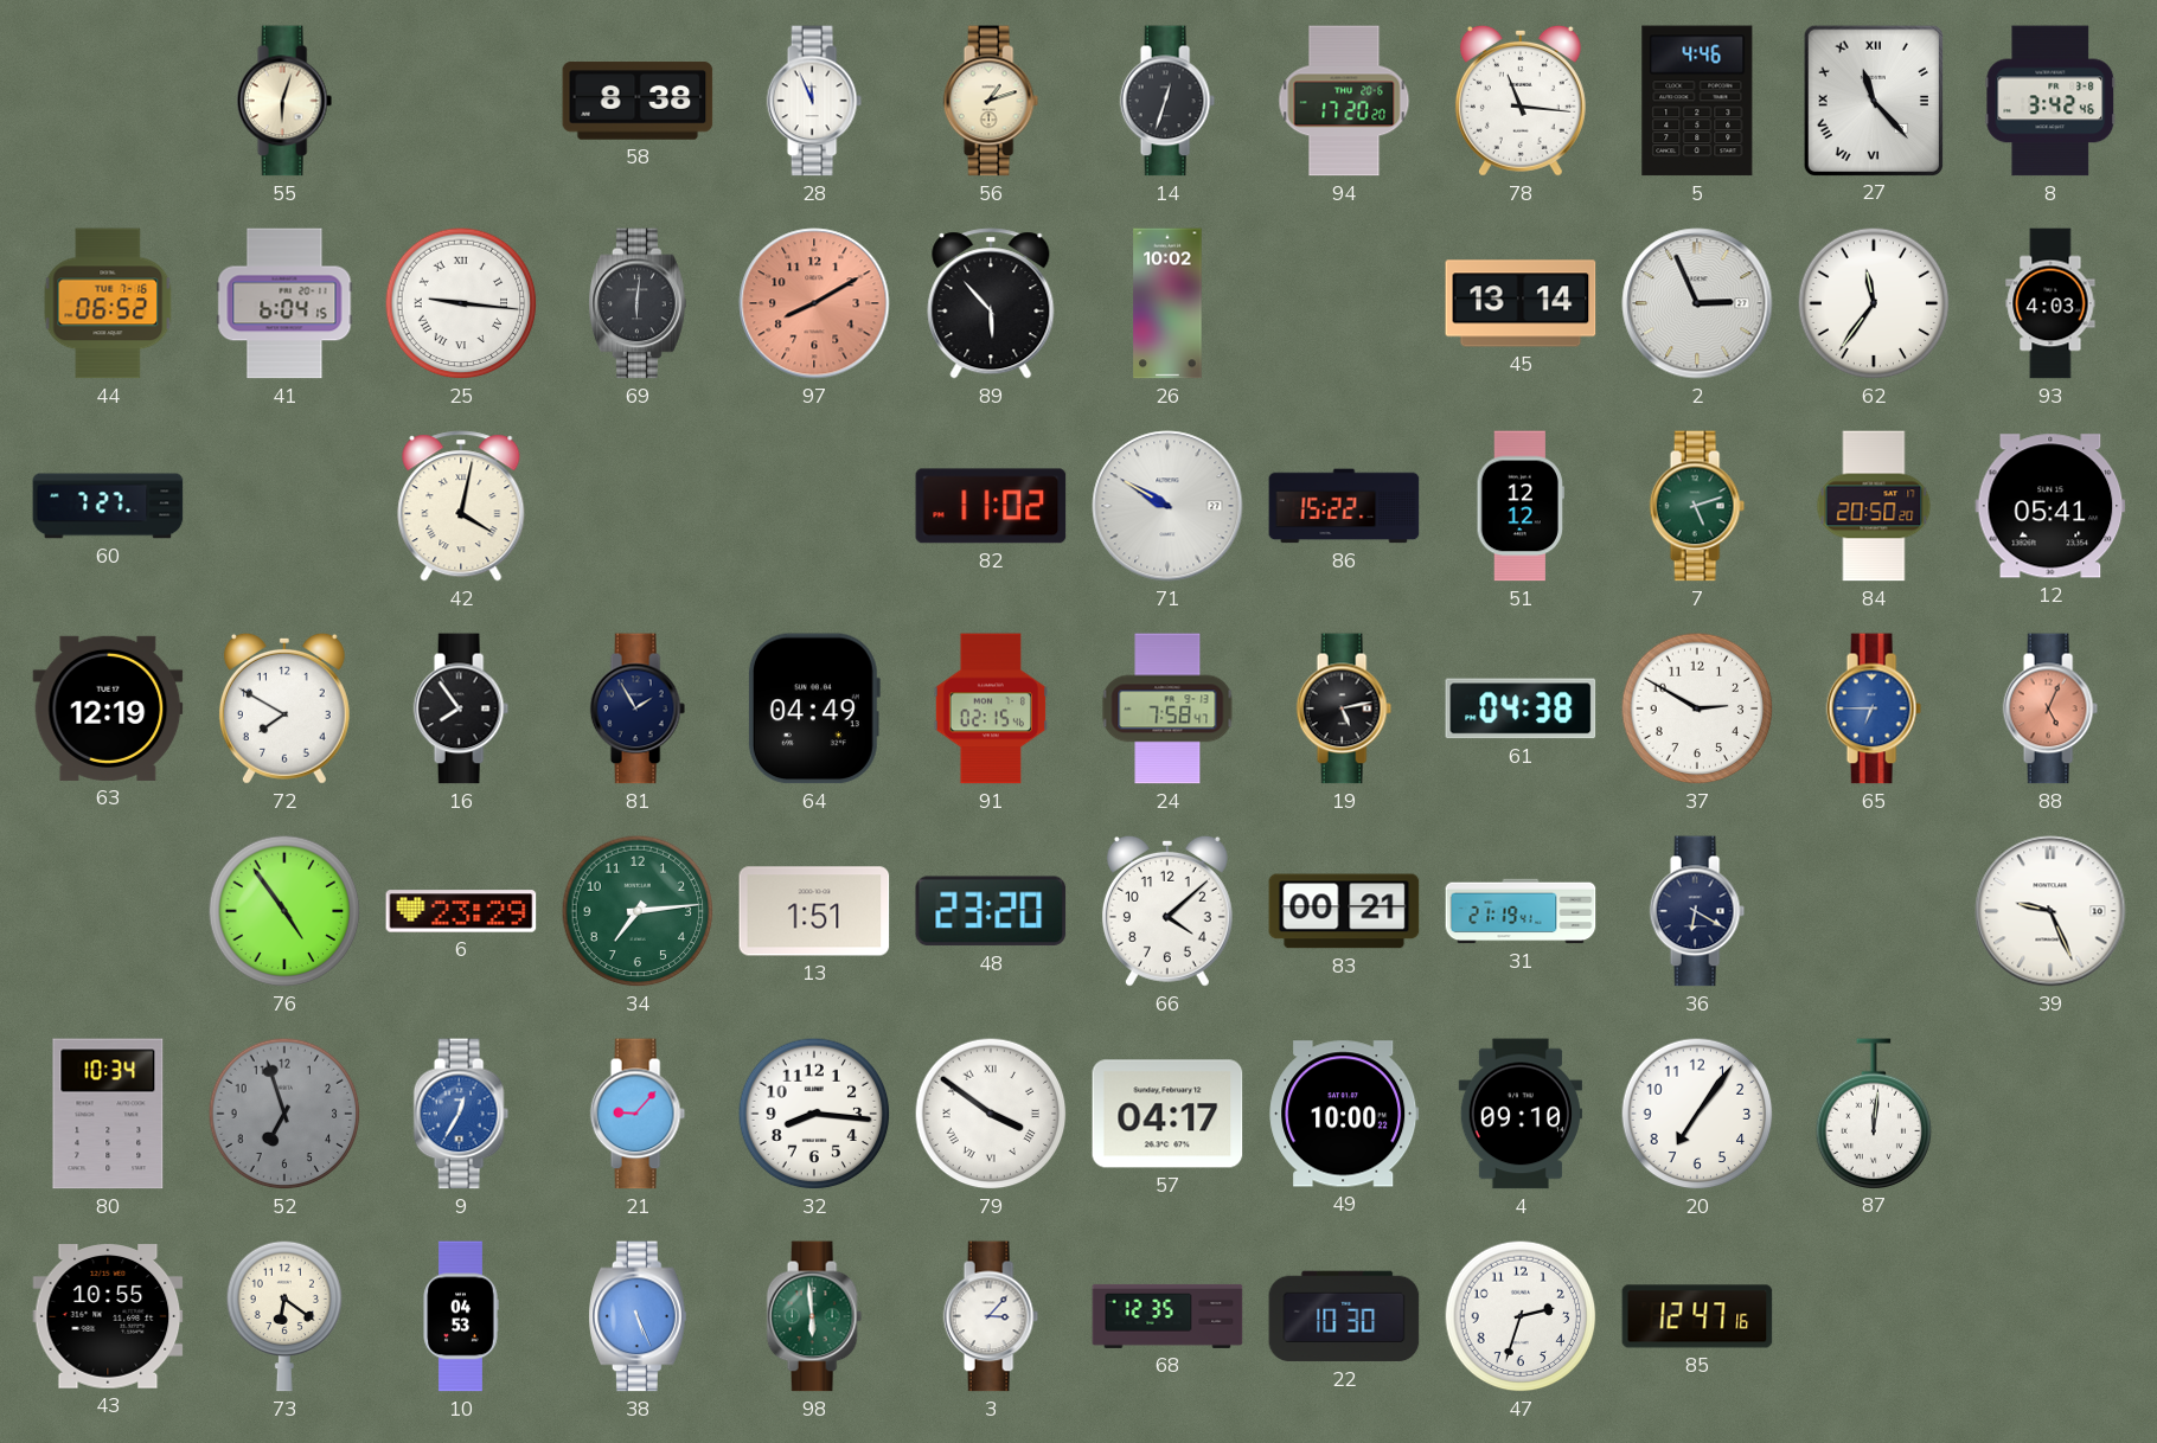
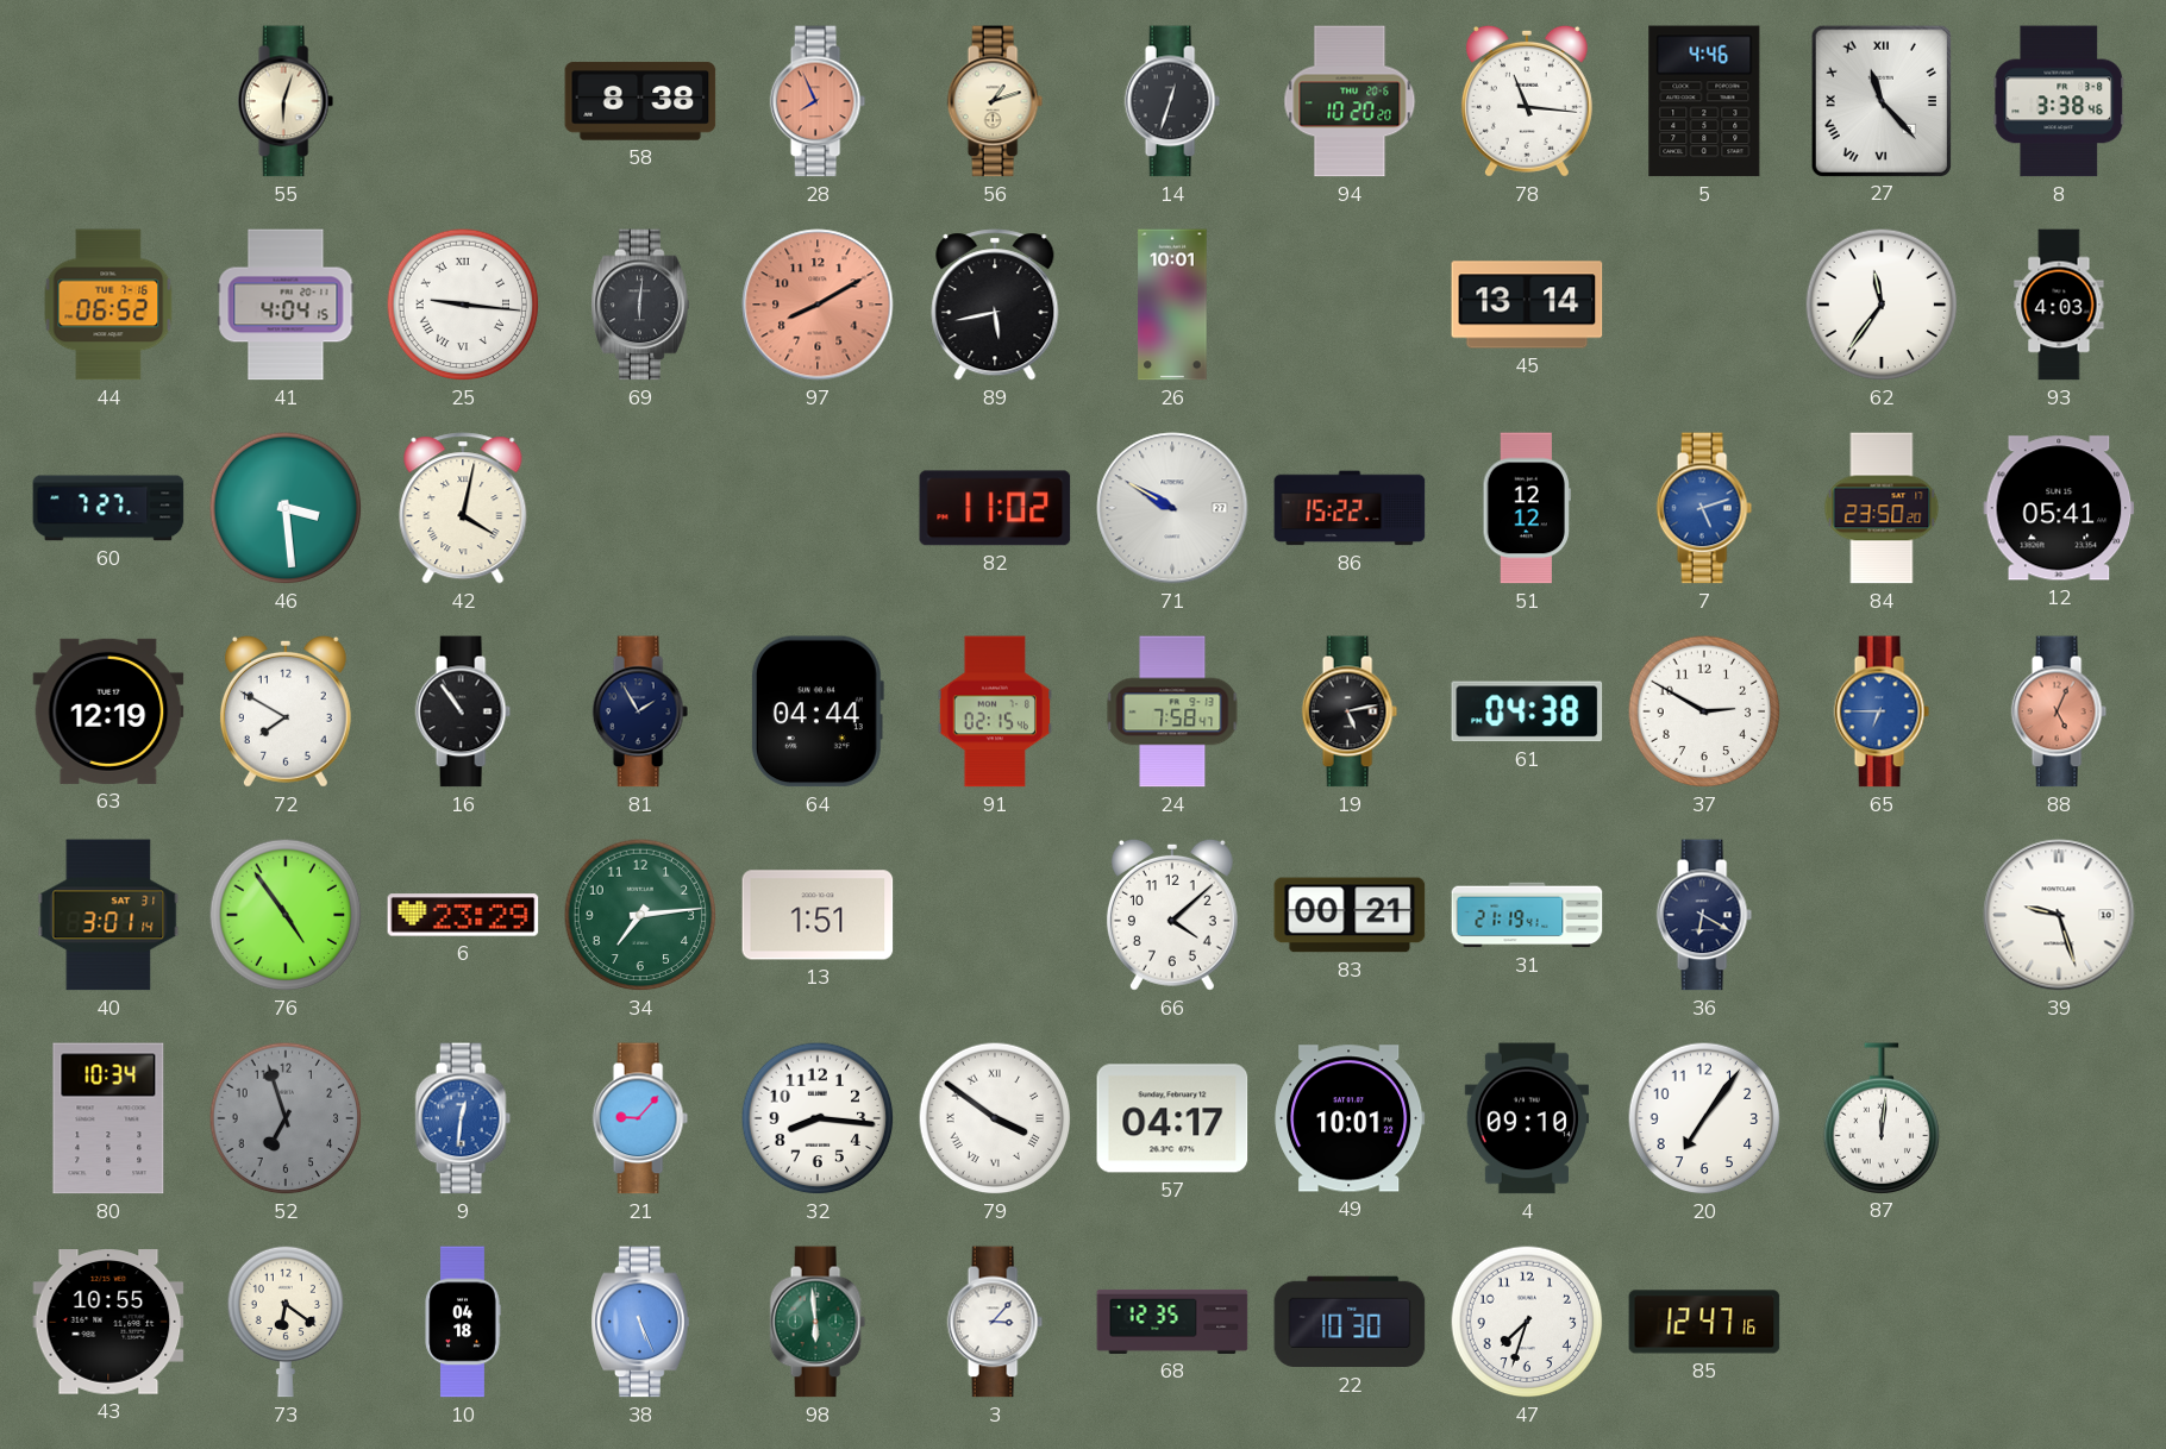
28: 11:56 -> 7:56 (818, 101)
28 dial: white -> salmon (818, 101)
94: 17:20 -> 10:20 (1350, 101)
8: 3:42 -> 3:38 (2059, 101)
41: 6:04 -> 4:04 (286, 305)
89: 5:53 -> 5:43 (995, 305)
26: 10:02 -> 10:01 (1172, 305)
2: 2:56 -> none (1697, 303)
46: none -> 3:29 (286, 508)
7 dial: green -> blue (1704, 508)
84: 20:50 -> 23:50 (1882, 508)
16: 7:54 -> 10:54 (463, 711)
64: 04:49 -> 04:44 (816, 711)
40: none -> 3:01 (108, 915)
48: 23:20 -> none (991, 911)
39: 9:26 -> 9:27 (2059, 915)
9: 12:35 -> 12:31 (463, 1118)
49: 10:00 -> 10:01 (1350, 1118)
10: 04:53 -> 04:18 (463, 1322)
47: 2:33 -> 7:33 (1527, 1322)
